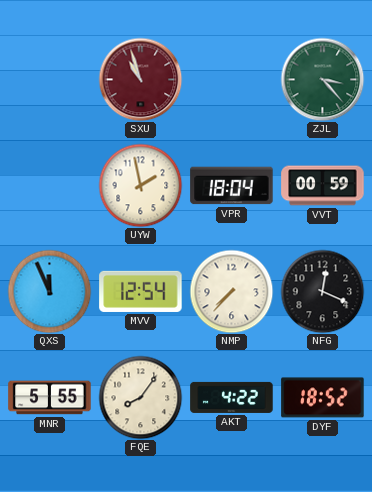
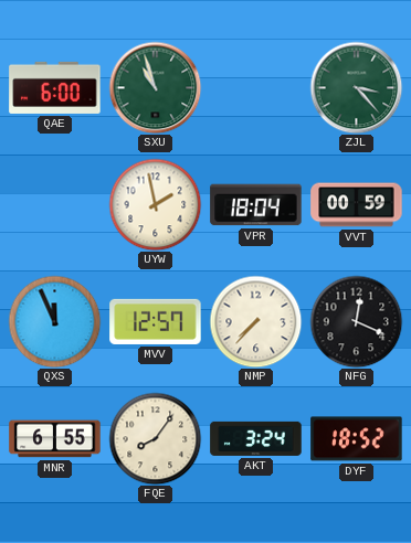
QAE: none -> 6:00 (55, 87)
SXU dial: burgundy -> green (155, 87)
MVV: 12:54 -> 12:57 (156, 321)
MNR: 5:55 -> 6:55 (55, 439)
AKT: 4:22 -> 3:24 (256, 438)
